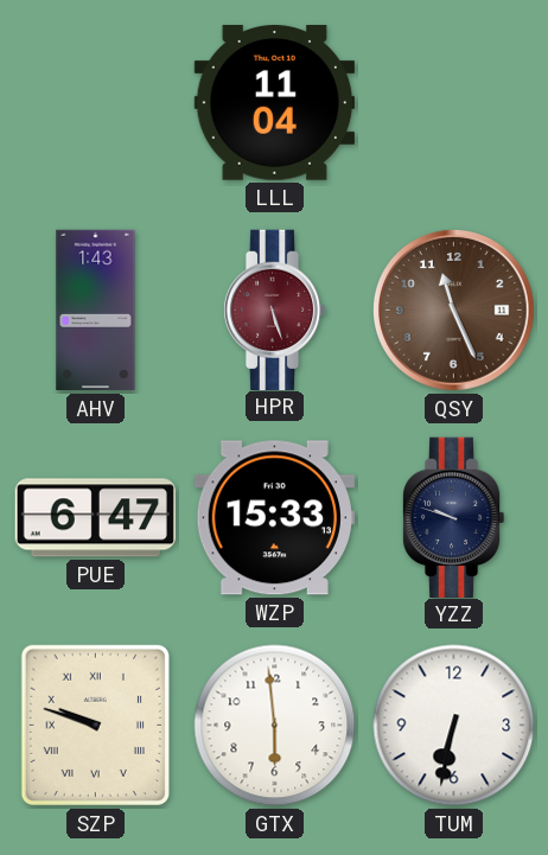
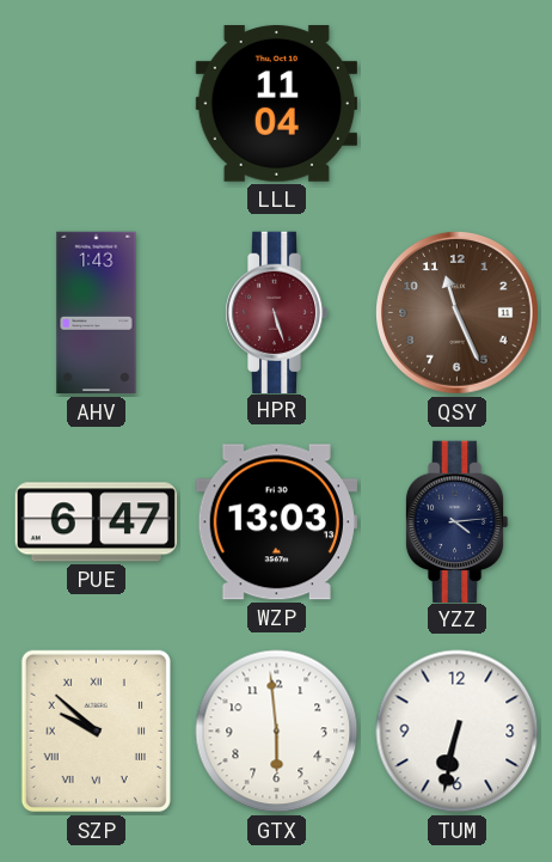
WZP: 15:33 -> 13:03 (276, 522)
YZZ: 9:48 -> 4:14 (456, 521)
SZP: 9:48 -> 9:52 (96, 730)
